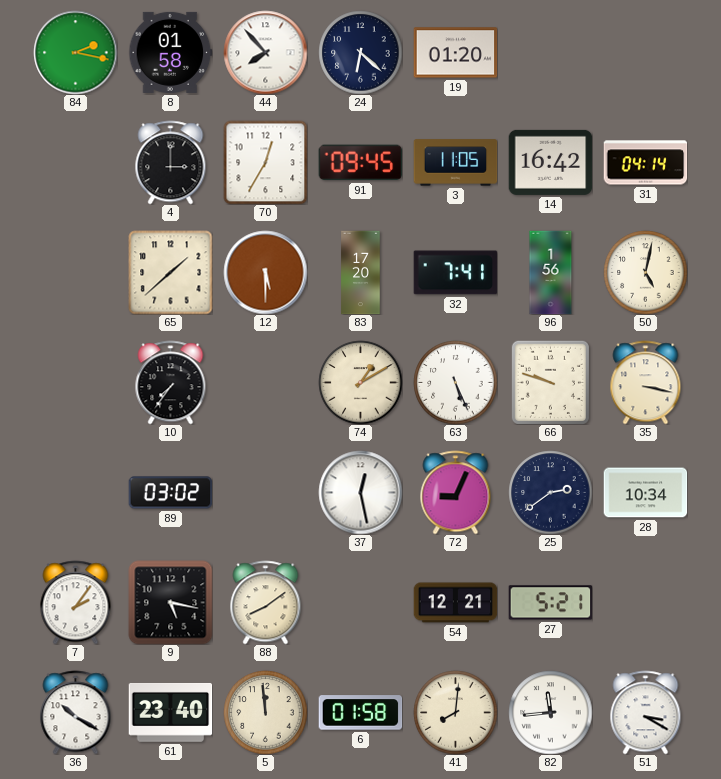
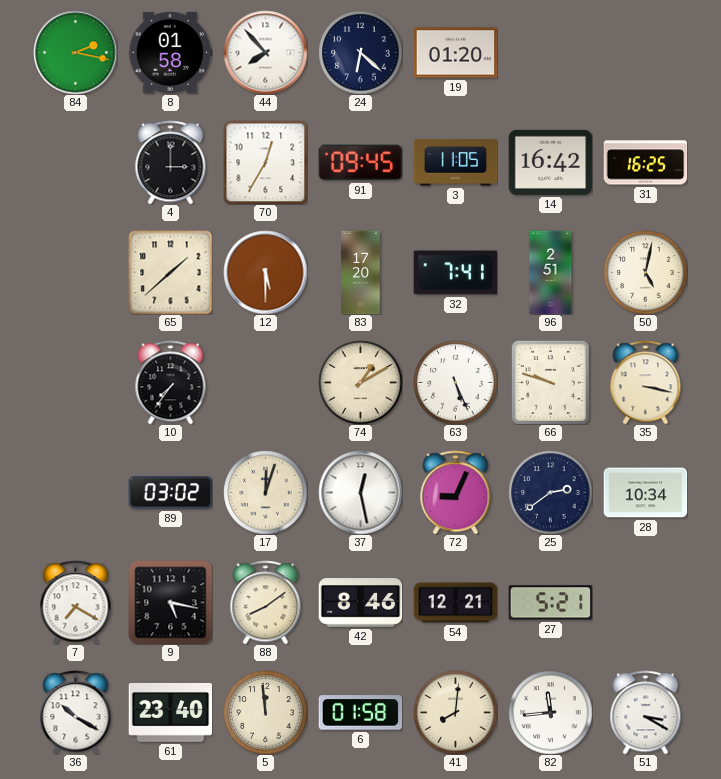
31: 04:14 -> 16:25 (645, 163)
96: 1:56 -> 2:51 (551, 272)
17: none -> 12:03 (265, 492)
7: 2:06 -> 7:20 (76, 602)
42: none -> 8:46 (360, 603)
